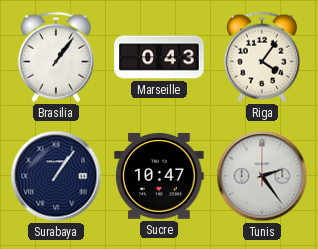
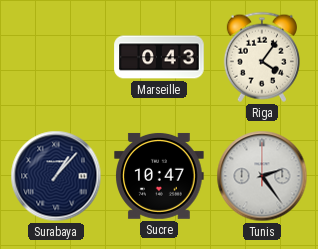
Brasilia: 1:06 -> none (56, 57)
Surabaya: 1:06 -> 1:07 (56, 176)
